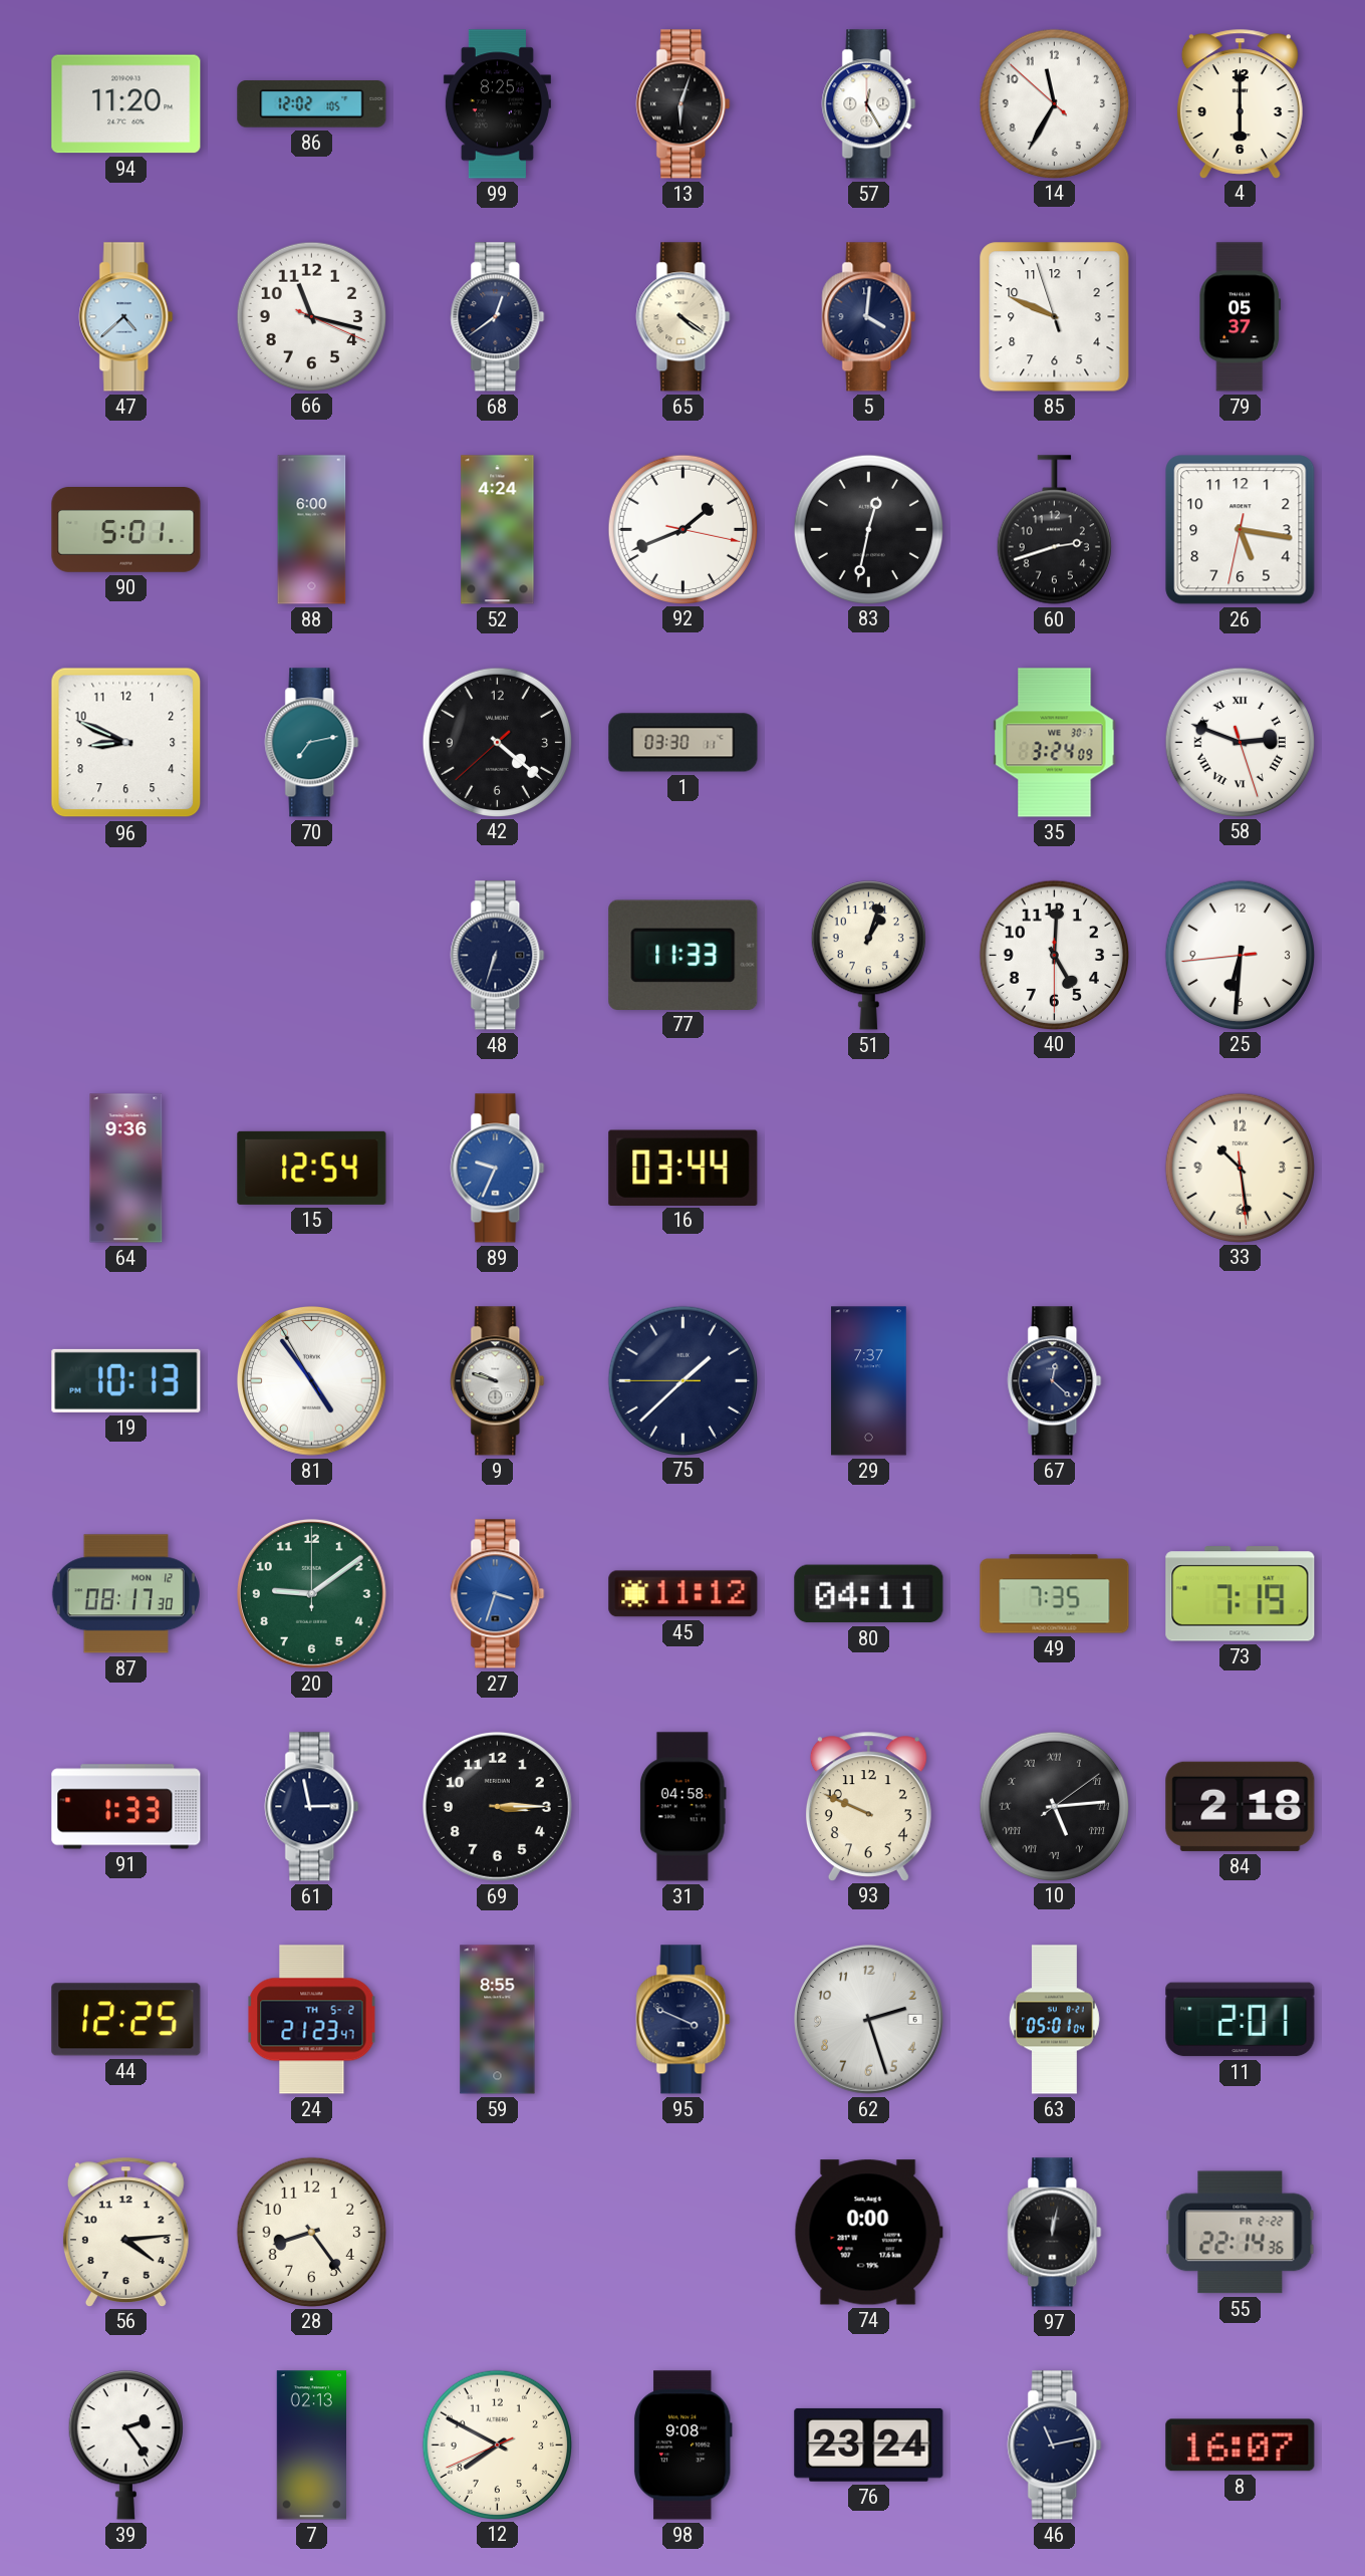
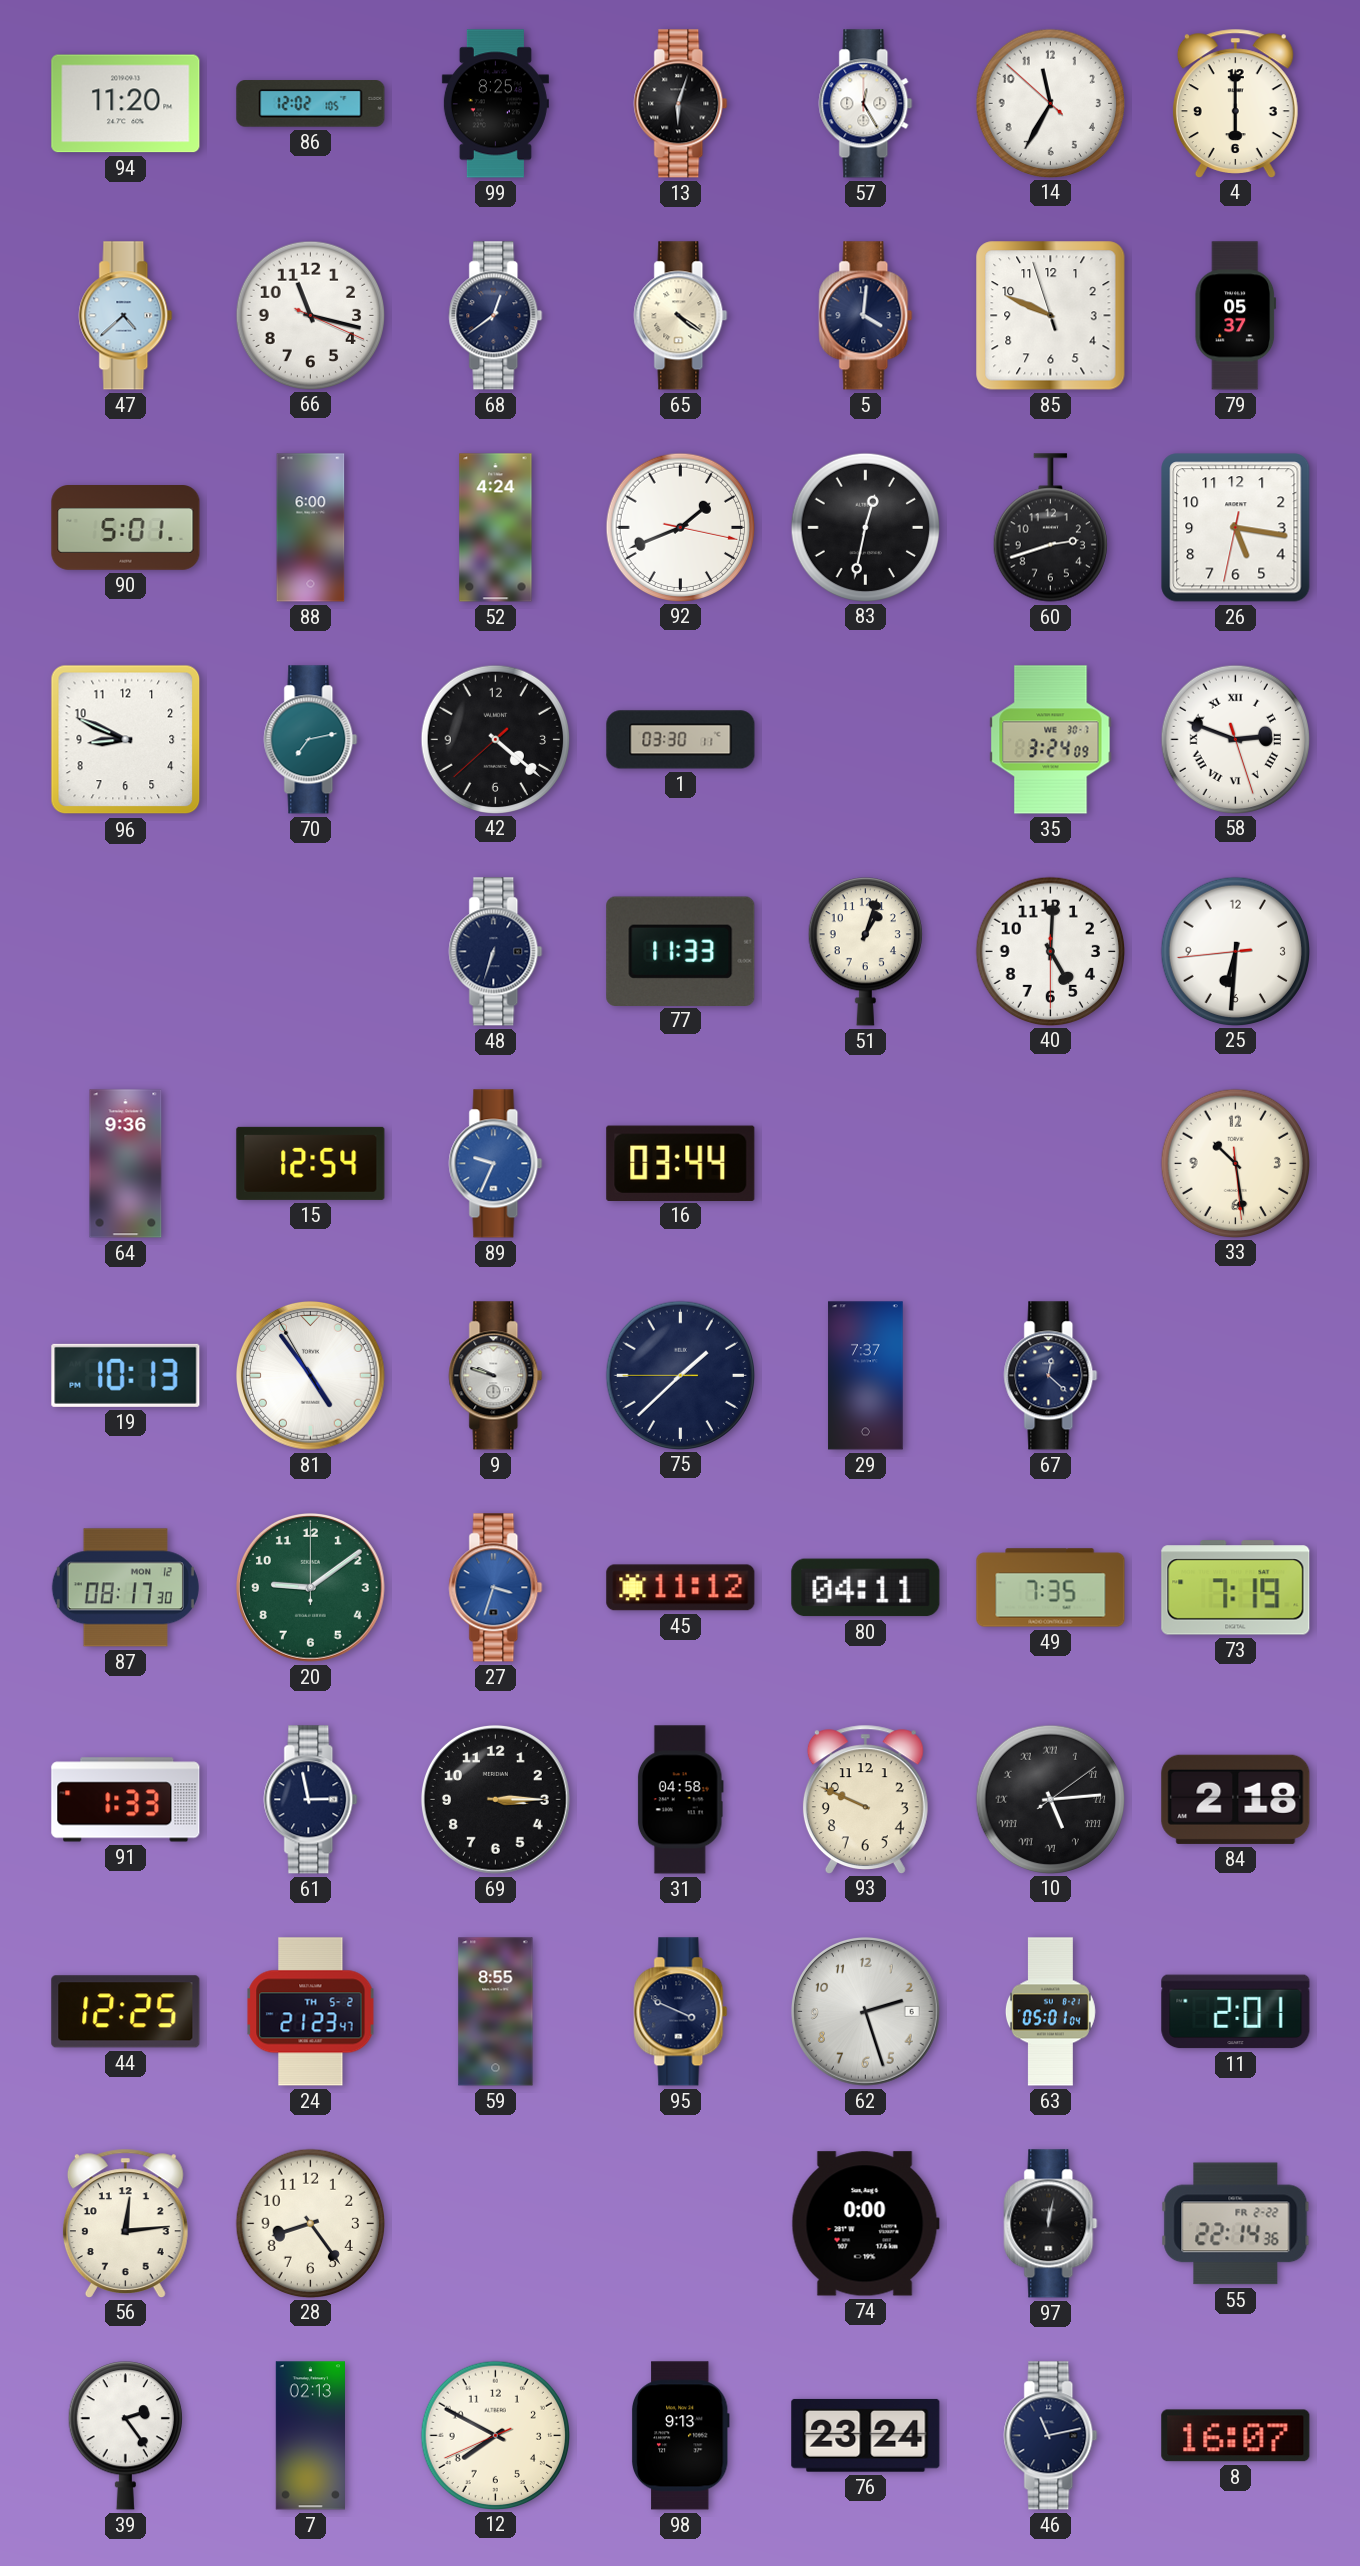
56: 4:14 -> 12:14 (125, 2223)
98: 9:08 -> 9:13 (680, 2436)
